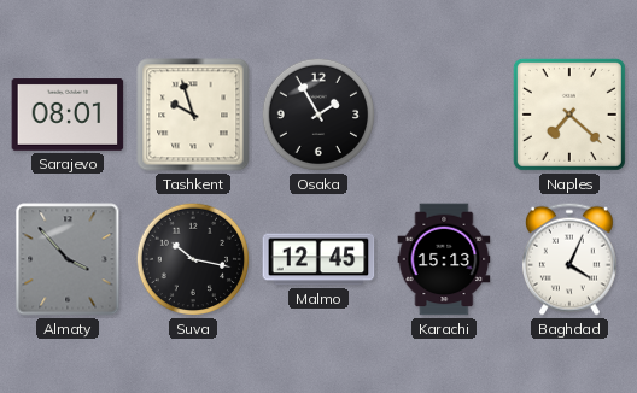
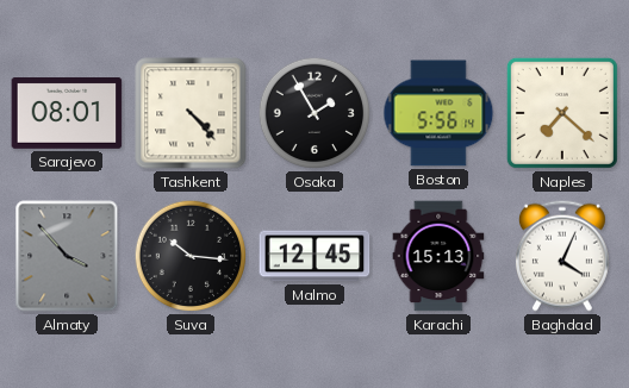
Tashkent: 9:57 -> 4:23 (191, 113)
Boston: none -> 5:56 (438, 113)
Suva: 10:17 -> 10:16 (191, 256)
